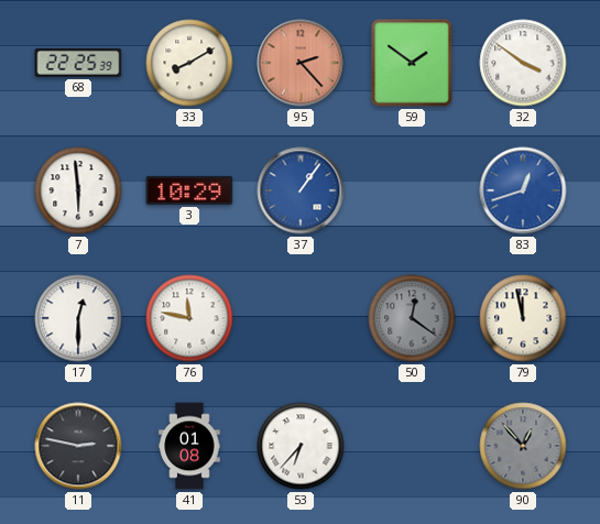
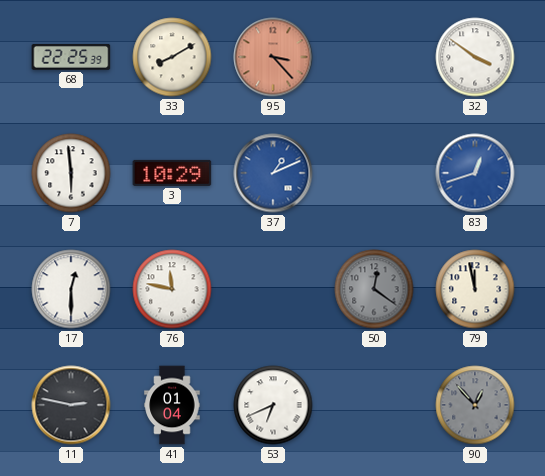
95: 2:23 -> 3:23 (273, 57)
59: 1:51 -> none (412, 63)
37: 1:06 -> 1:11 (273, 173)
41: 01:08 -> 01:04 (172, 405)
53: 6:37 -> 6:41 (273, 405)
